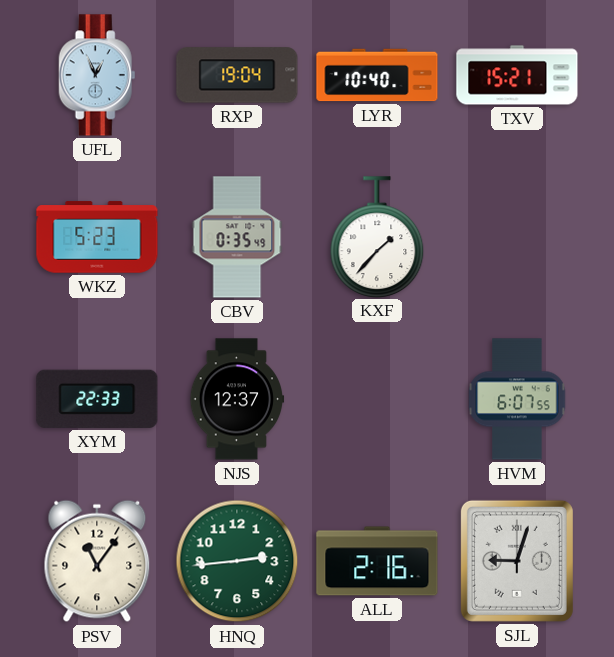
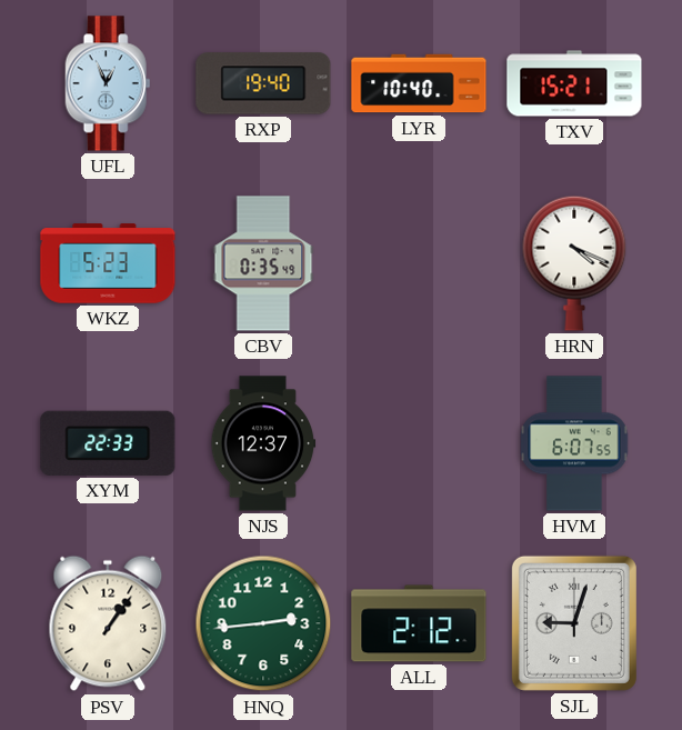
RXP: 19:04 -> 19:40 (263, 83)
KXF: 1:37 -> none (377, 237)
HRN: none -> 4:19 (574, 263)
PSV: 11:06 -> 1:06 (108, 623)
ALL: 2:16 -> 2:12 (419, 623)
